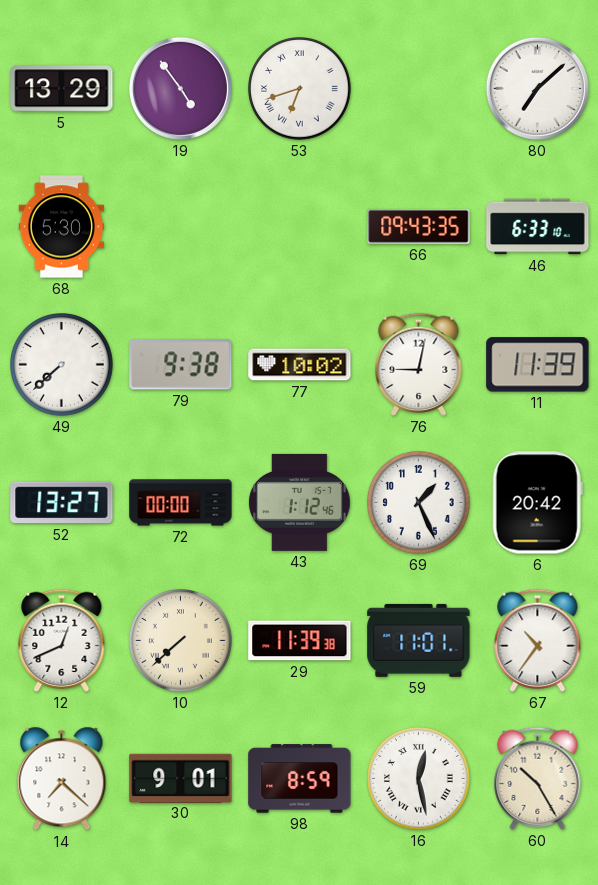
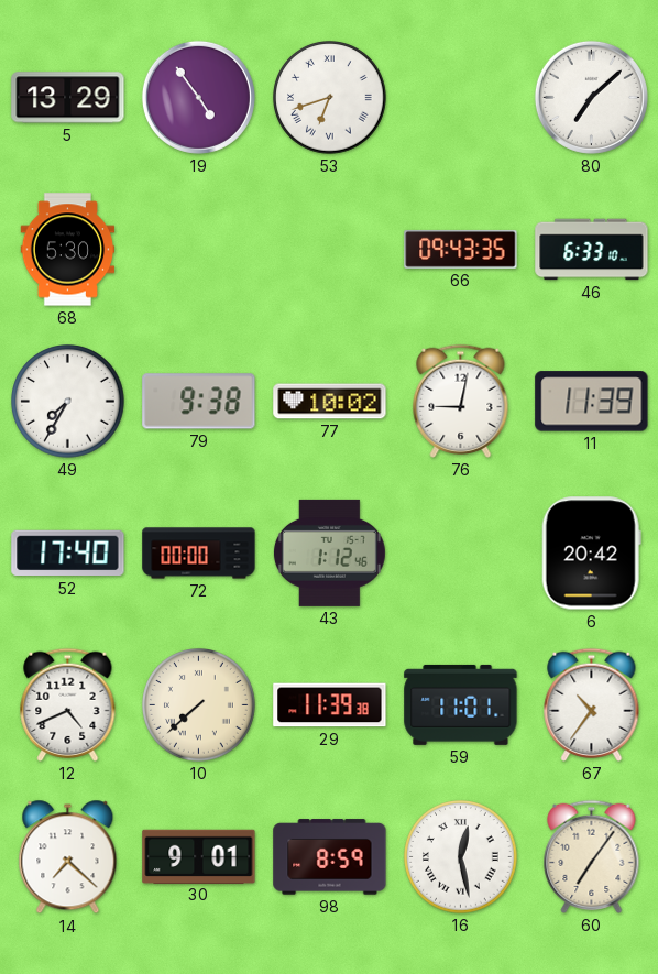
49: 7:38 -> 7:35 (68, 402)
52: 13:27 -> 17:40 (68, 554)
69: 1:26 -> none (419, 503)
12: 12:41 -> 4:41 (68, 704)
60: 10:25 -> 7:06 (592, 856)
